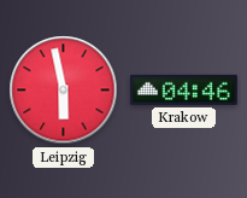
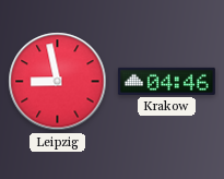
Leipzig: 5:58 -> 8:58 (58, 82)
